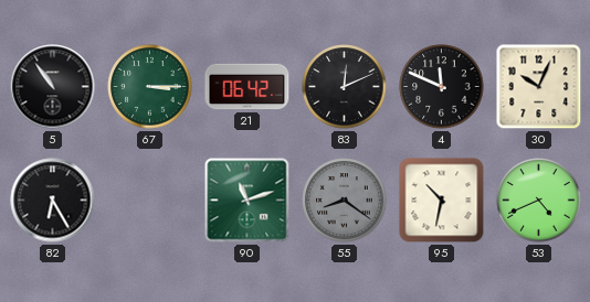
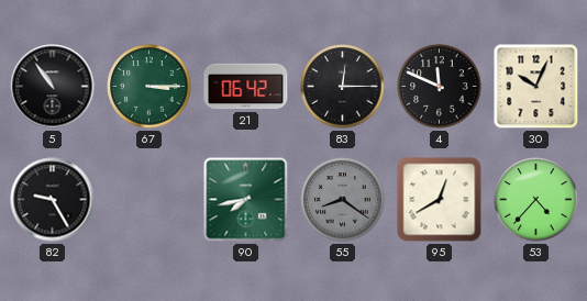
83: 12:11 -> 12:15 (343, 87)
82: 6:25 -> 9:25 (53, 200)
90: 11:12 -> 7:43 (246, 200)
95: 10:32 -> 12:40 (440, 200)
53: 4:41 -> 4:37 (536, 200)
